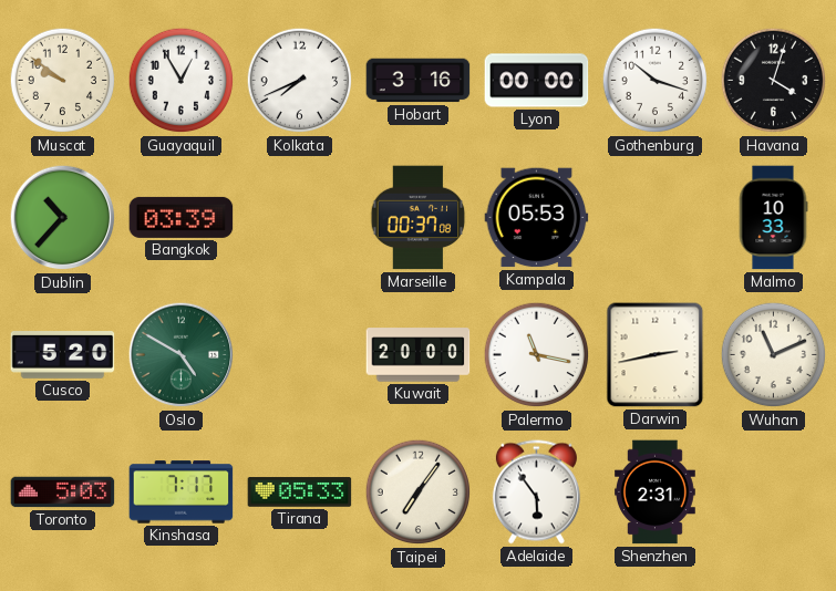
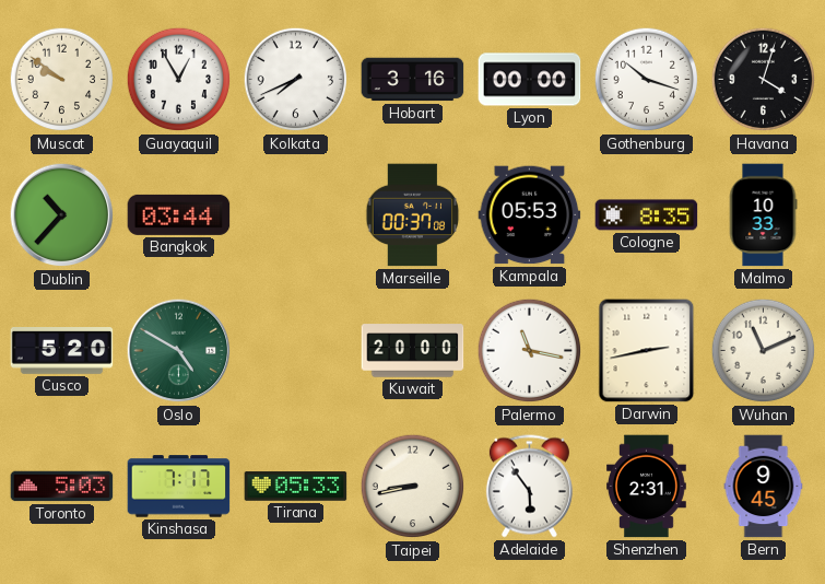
Bangkok: 03:39 -> 03:44 (179, 214)
Cologne: none -> 8:35 (647, 215)
Taipei: 7:06 -> 8:43 (413, 487)
Bern: none -> 9:45 (764, 487)
